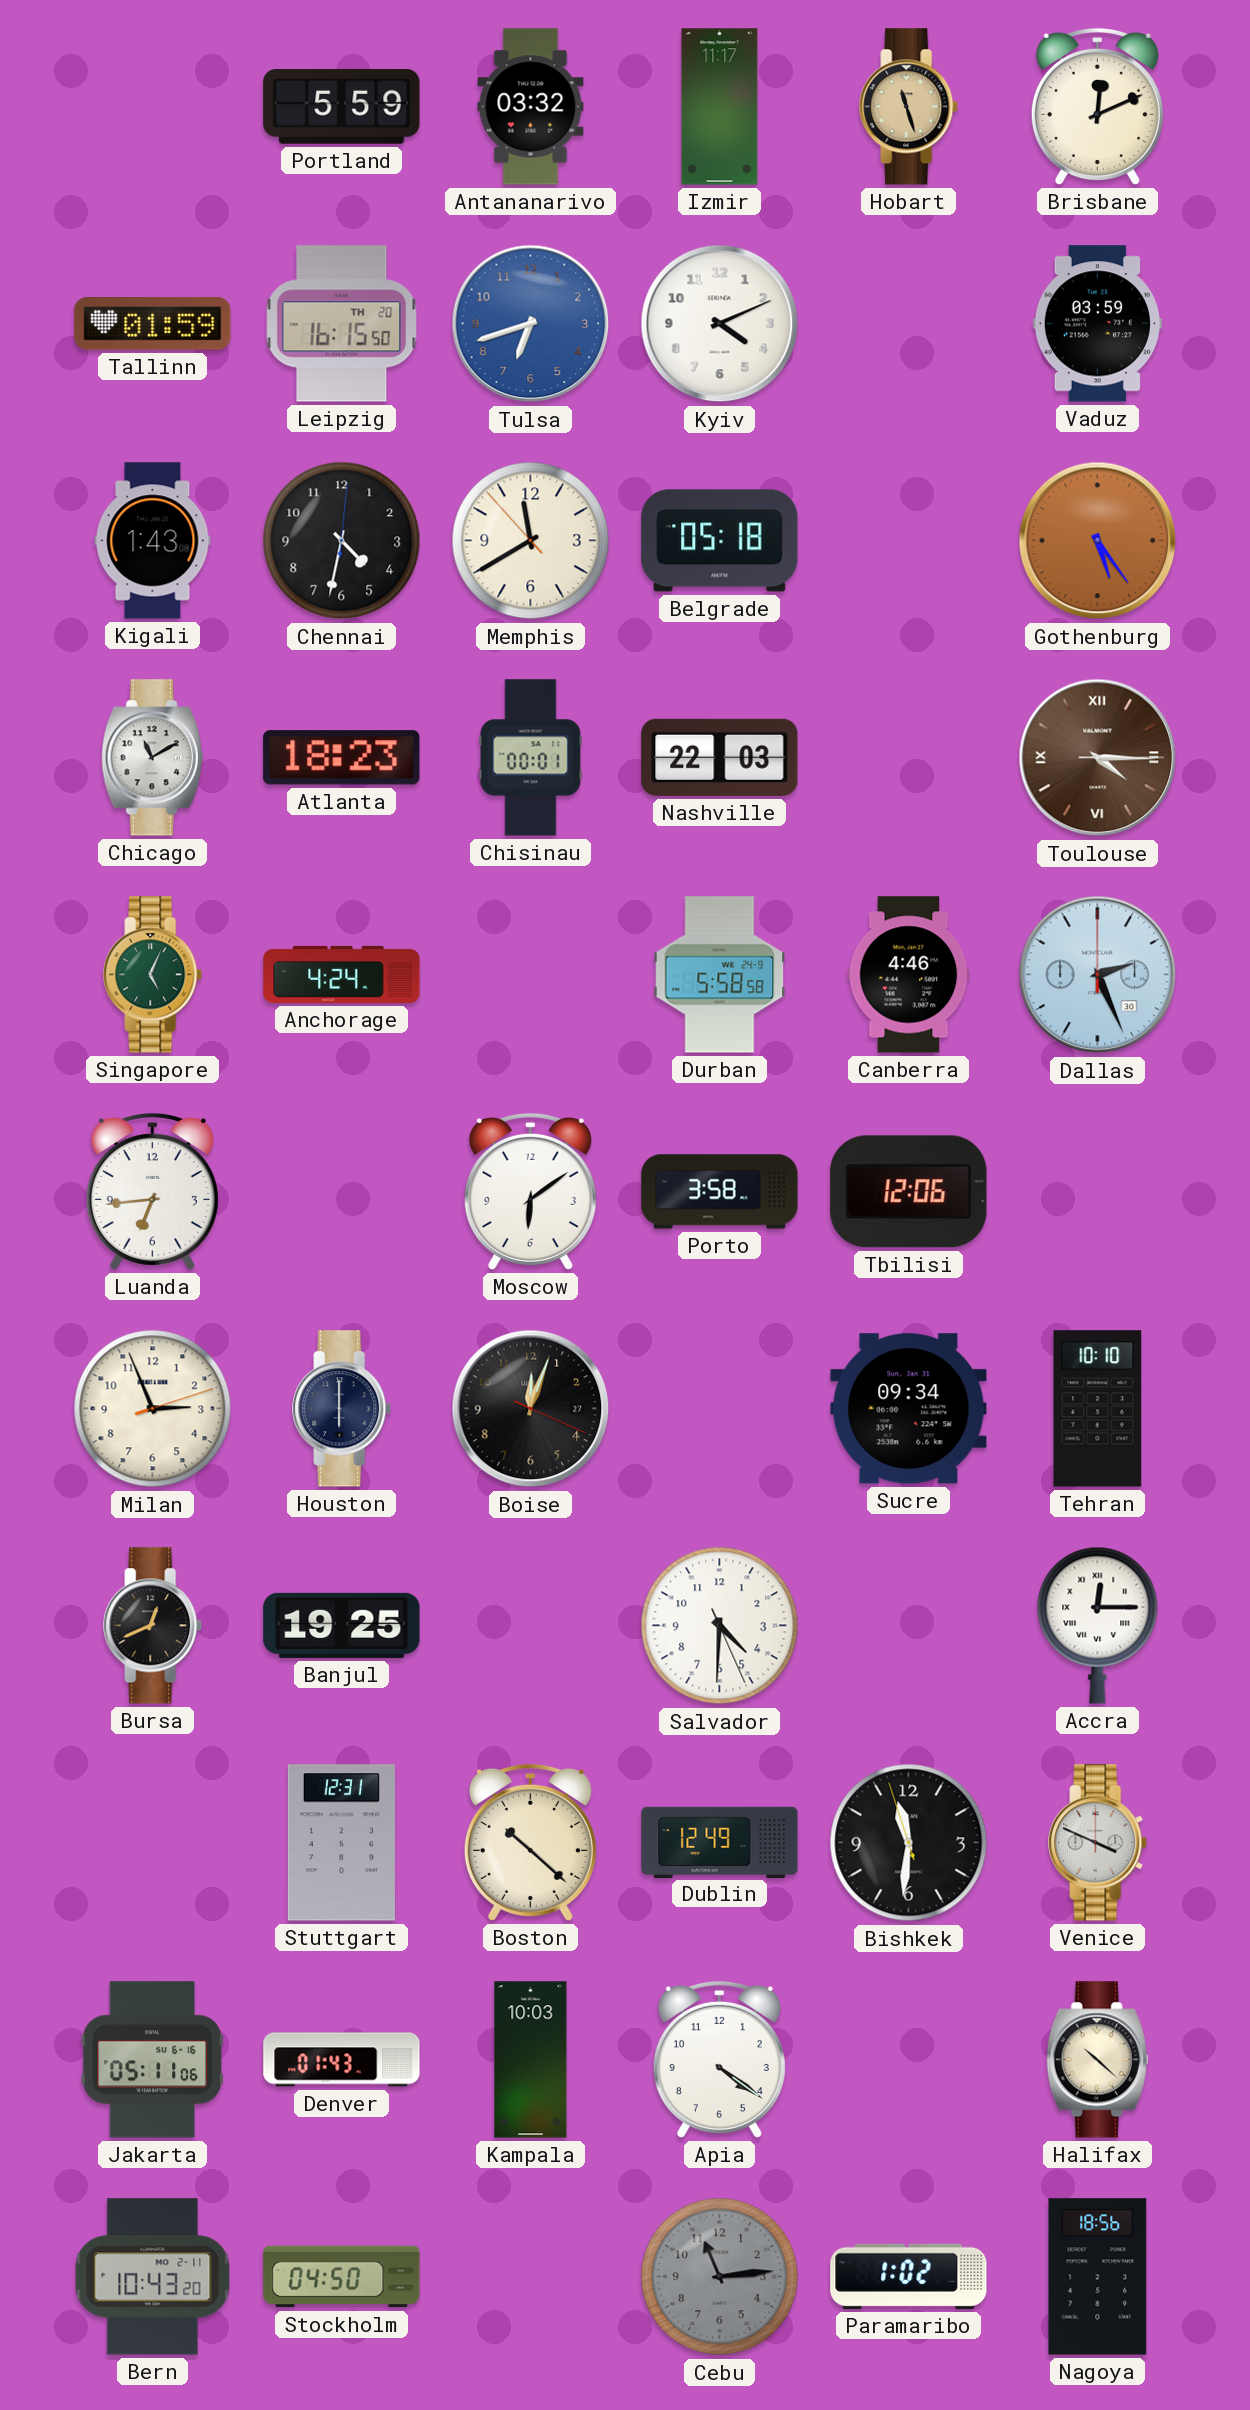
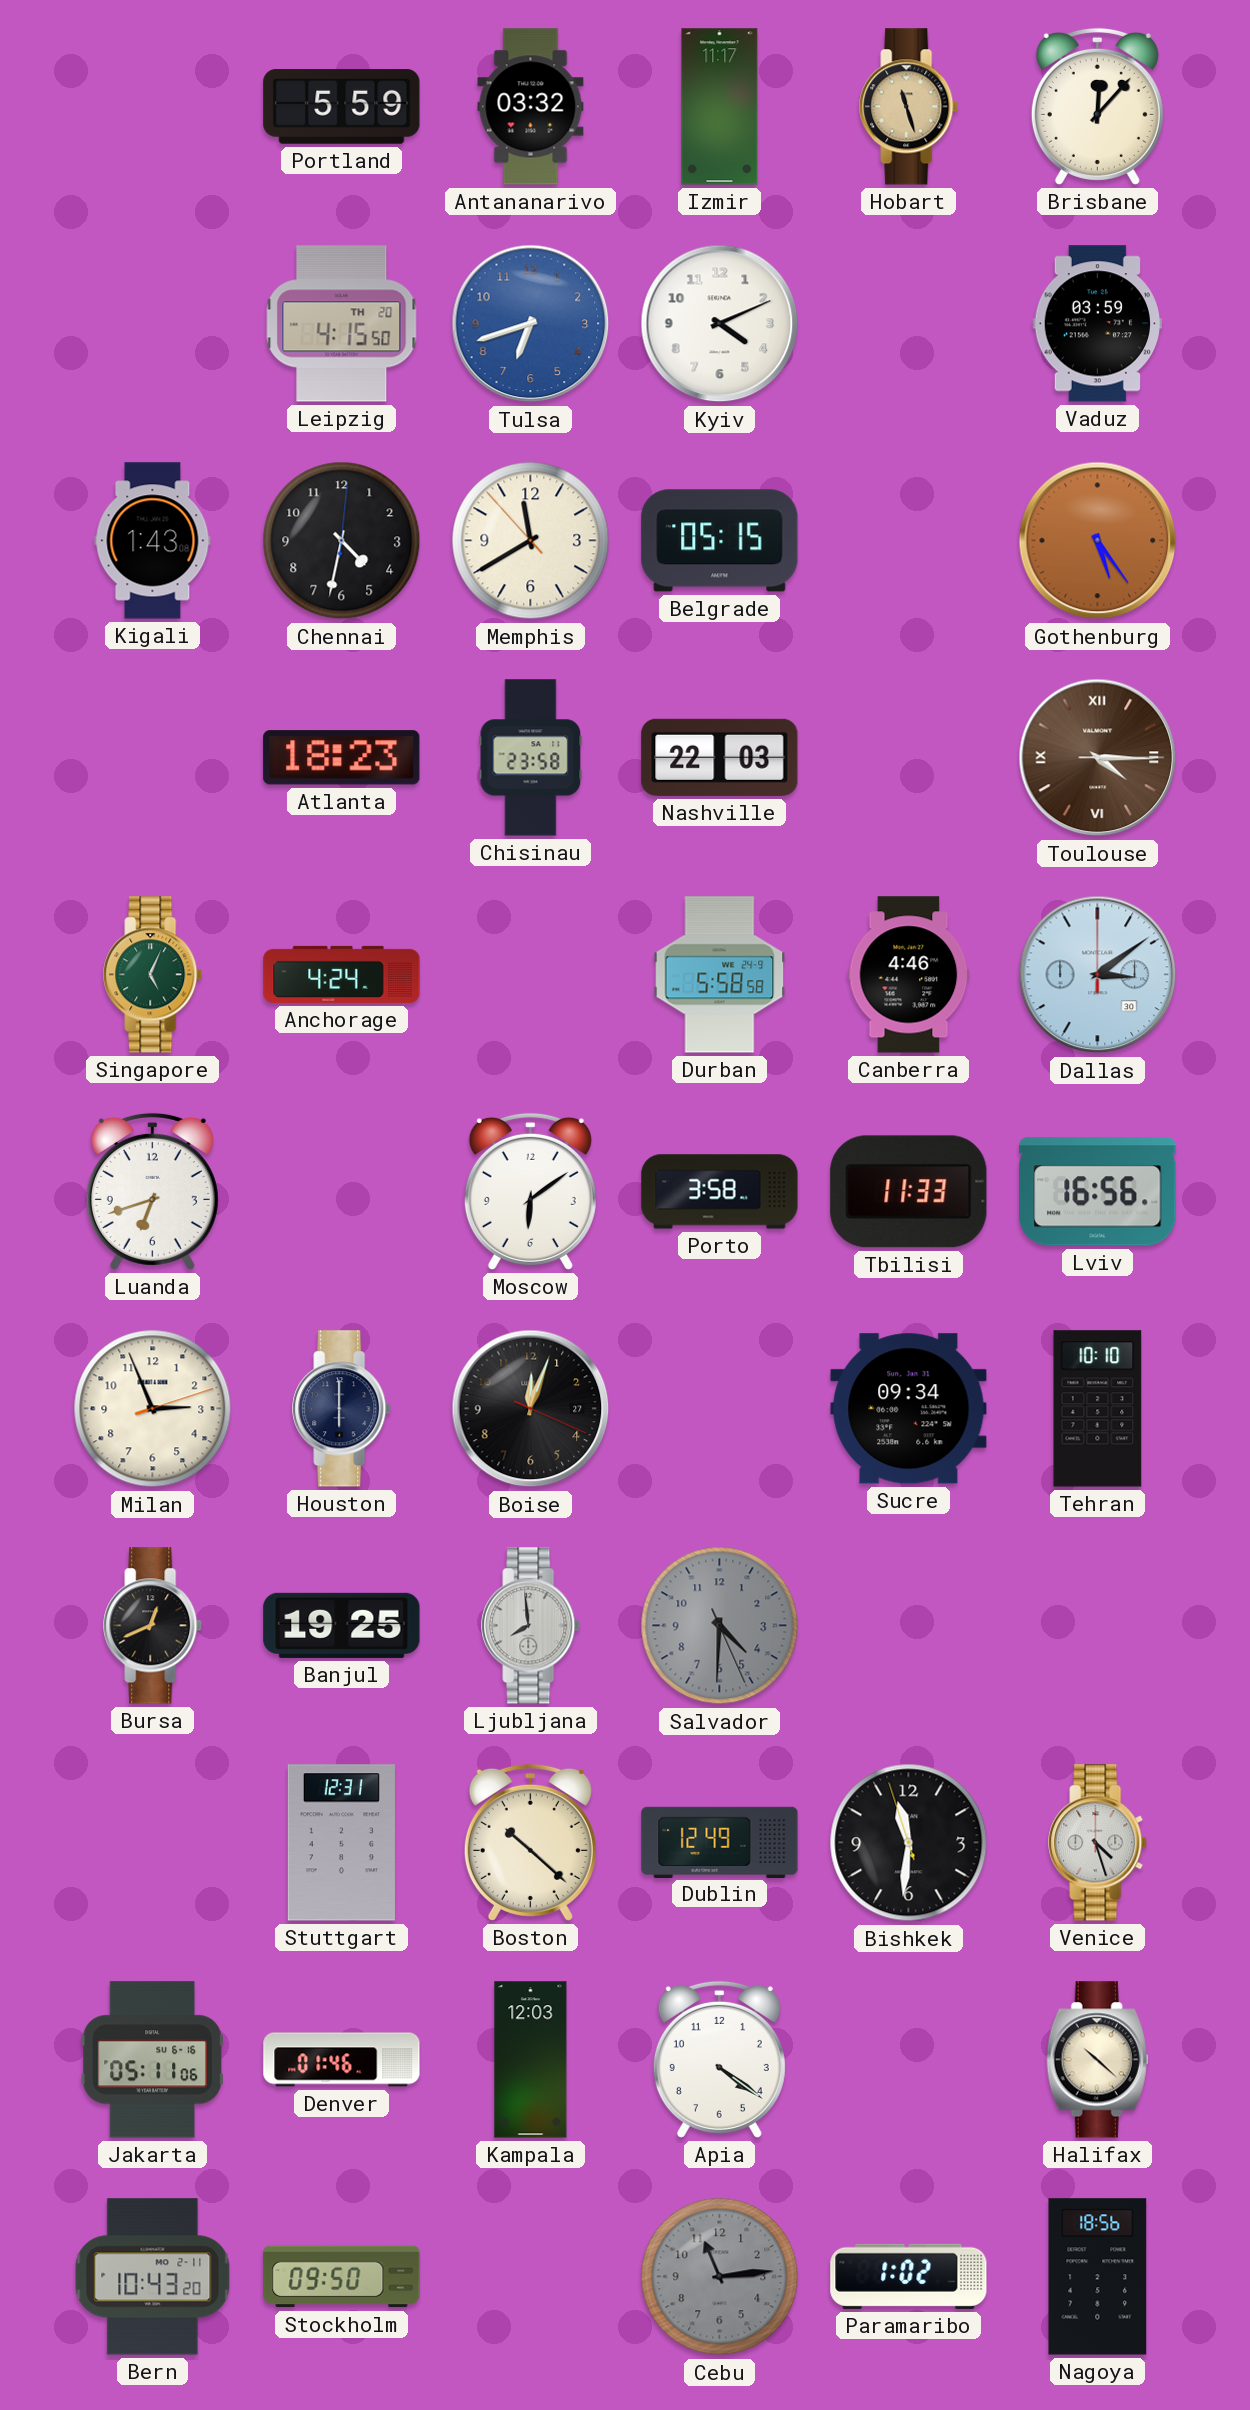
Brisbane: 12:11 -> 12:07 (1097, 106)
Tallinn: 01:59 -> none (153, 324)
Leipzig: 16:15 -> 4:15 (342, 324)
Belgrade: 05:18 -> 05:15 (720, 541)
Chicago: 11:10 -> none (153, 758)
Chisinau: 00:01 -> 23:58 (531, 758)
Dallas: 2:26 -> 3:09 (1098, 975)
Luanda: 6:44 -> 6:42 (152, 1191)
Tbilisi: 12:06 -> 11:33 (909, 1192)
Lviv: none -> 16:56 (1098, 1192)
Ljubljana: none -> 7:59 (531, 1626)
Salvador dial: white -> grey (720, 1626)
Accra: 12:15 -> none (1098, 1625)
Venice: 3:49 -> 4:27 (1098, 1843)
Denver: 01:43 -> 01:46 (342, 2060)
Kampala: 10:03 -> 12:03 (531, 2060)
Stockholm: 04:50 -> 09:50 (342, 2277)
